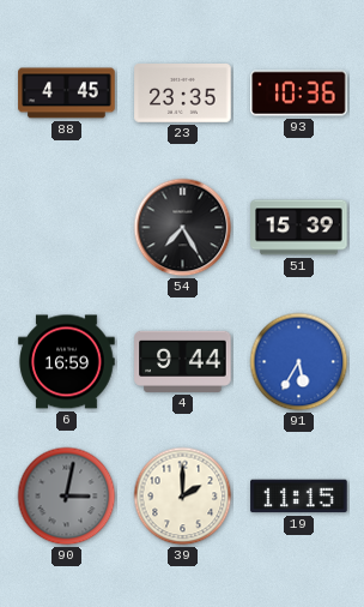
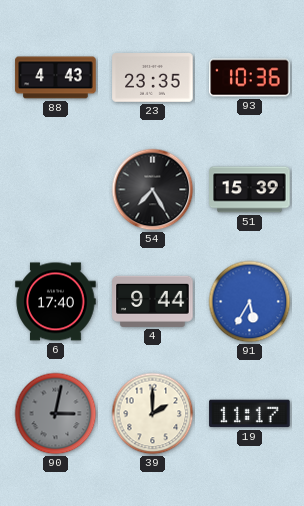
88: 4:45 -> 4:43 (56, 78)
6: 16:59 -> 17:40 (56, 302)
19: 11:15 -> 11:17 (250, 414)
